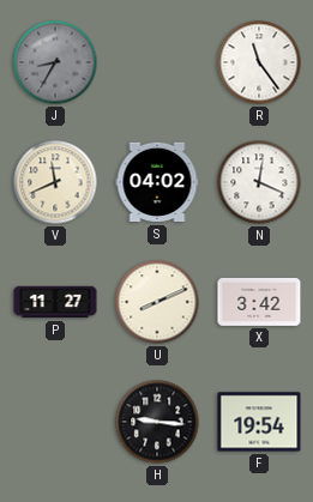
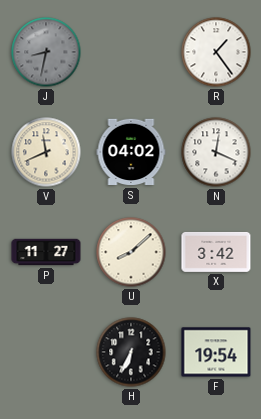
J: 8:35 -> 8:32 (46, 52)
R: 11:24 -> 1:24 (216, 52)
U: 8:11 -> 8:08 (131, 252)
H: 9:16 -> 6:34 (131, 352)
